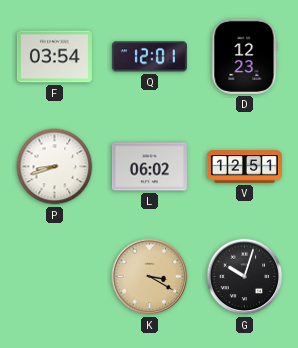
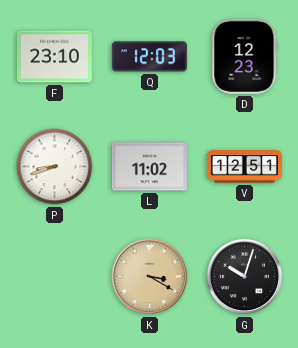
F: 03:54 -> 23:10 (54, 57)
Q: 12:01 -> 12:03 (149, 57)
L: 06:02 -> 11:02 (149, 167)
